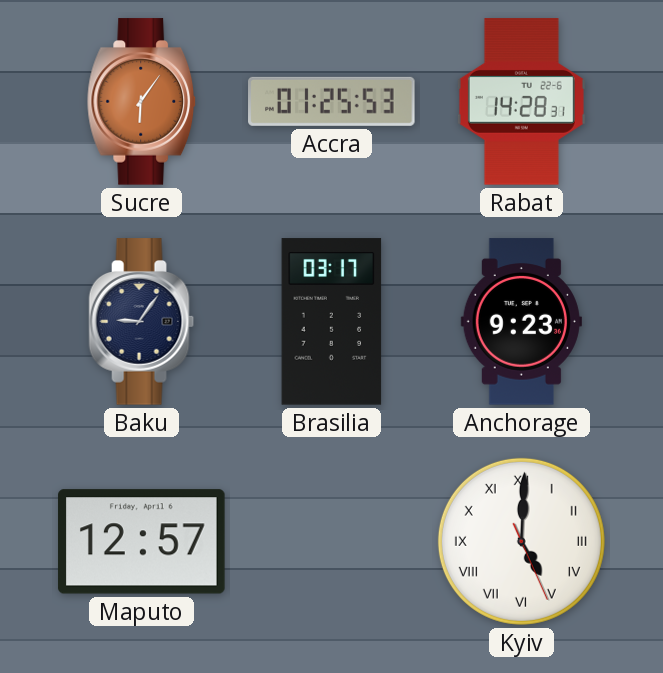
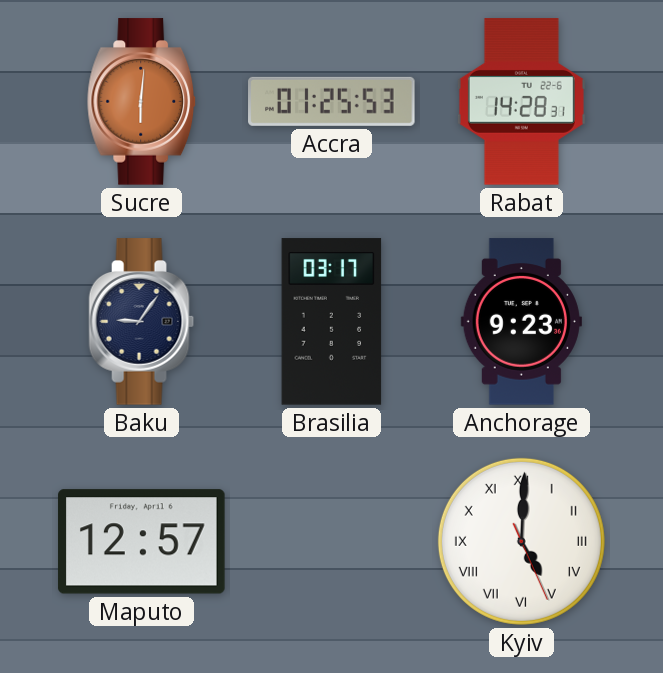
Sucre: 6:06 -> 6:01 (142, 102)
